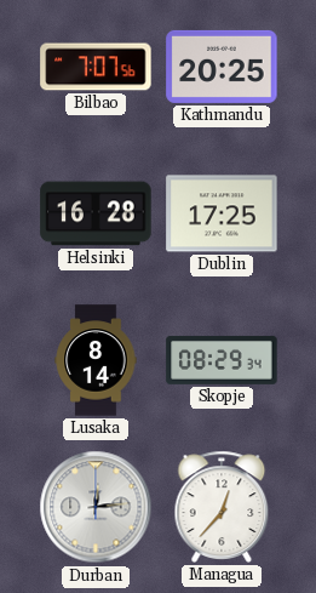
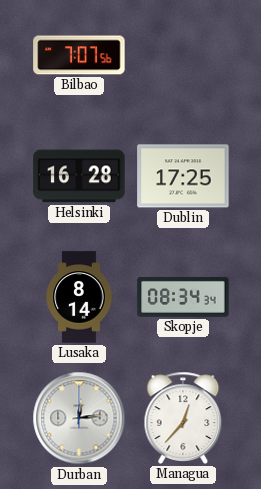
Kathmandu: 20:25 -> none (222, 67)
Skopje: 08:29 -> 08:34 (183, 297)
